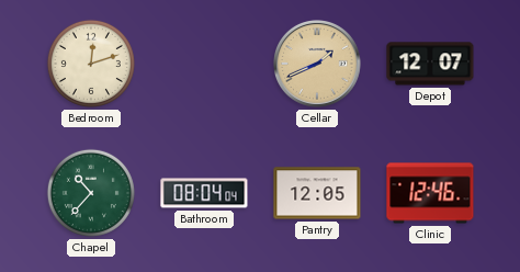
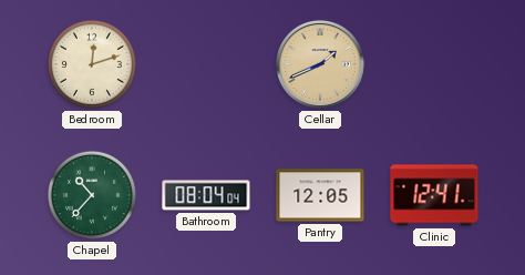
Depot: 12:07 -> none (430, 64)
Clinic: 12:46 -> 12:41 (434, 195)
